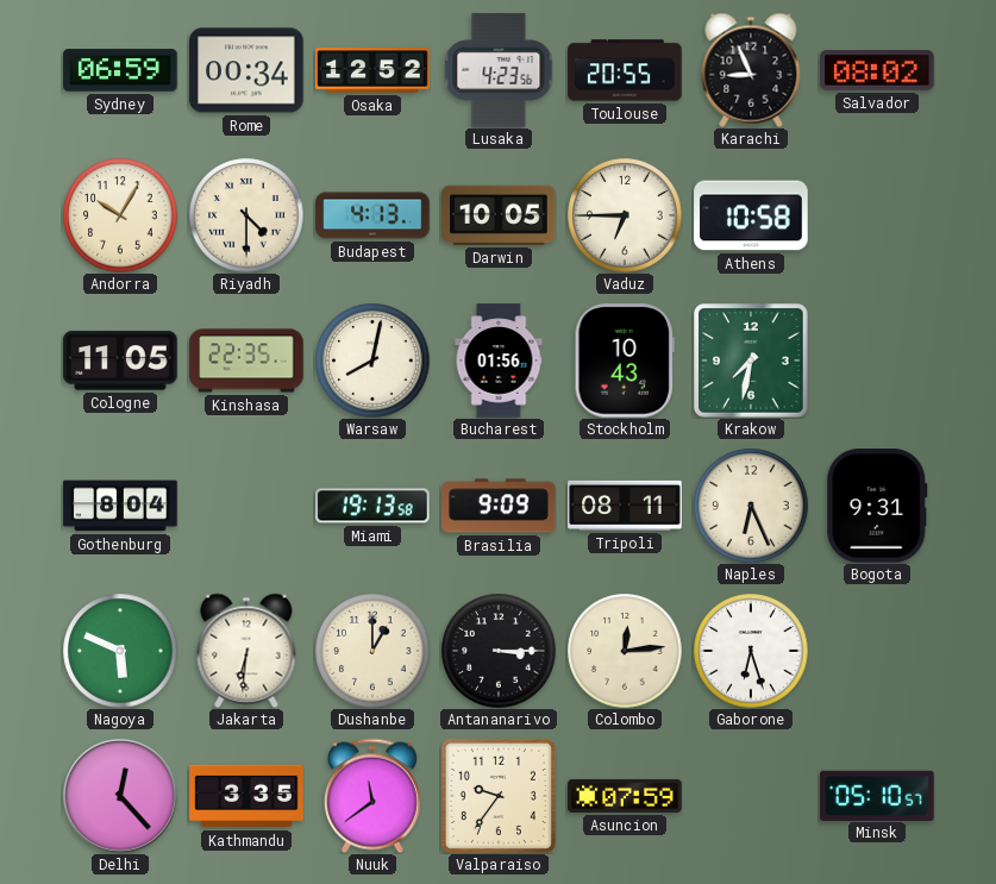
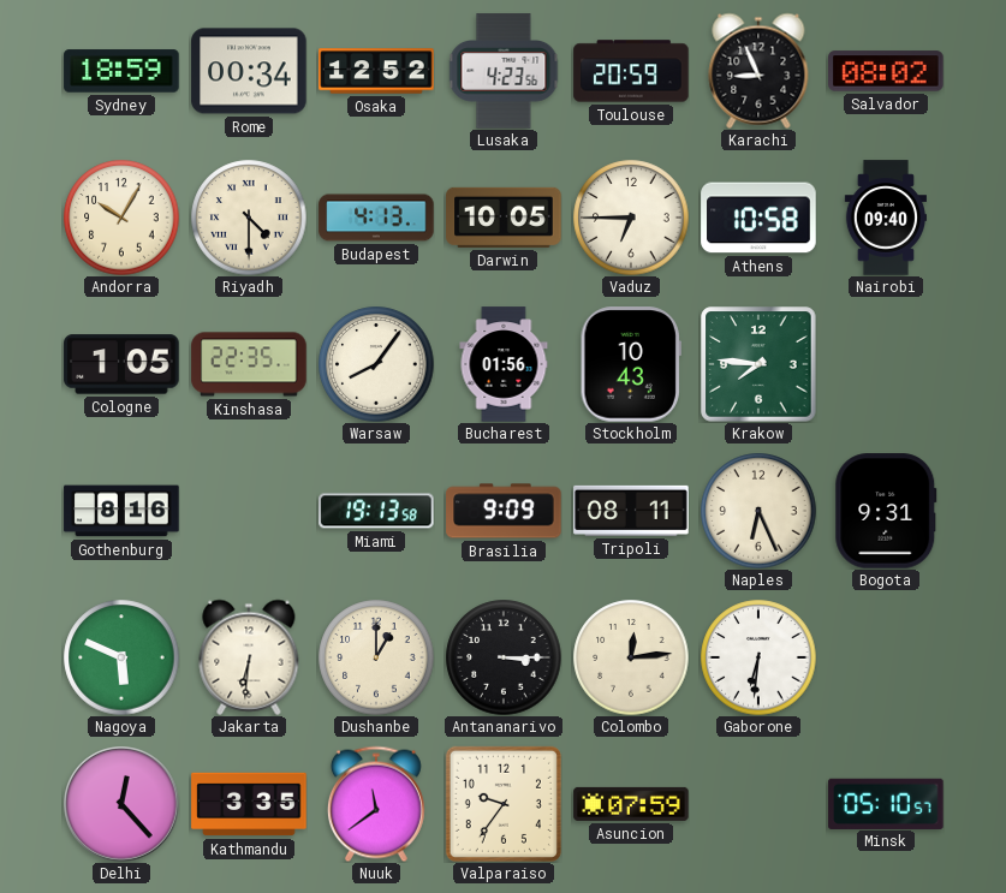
Sydney: 06:59 -> 18:59 (121, 71)
Toulouse: 20:55 -> 20:59 (631, 71)
Nairobi: none -> 09:40 (885, 218)
Cologne: 11:05 -> 1:05 (121, 364)
Warsaw: 8:02 -> 8:06 (376, 364)
Krakow: 7:32 -> 7:46 (758, 364)
Gothenburg: 8:04 -> 8:16 (121, 511)
Gaborone: 6:27 -> 6:31 (758, 657)
